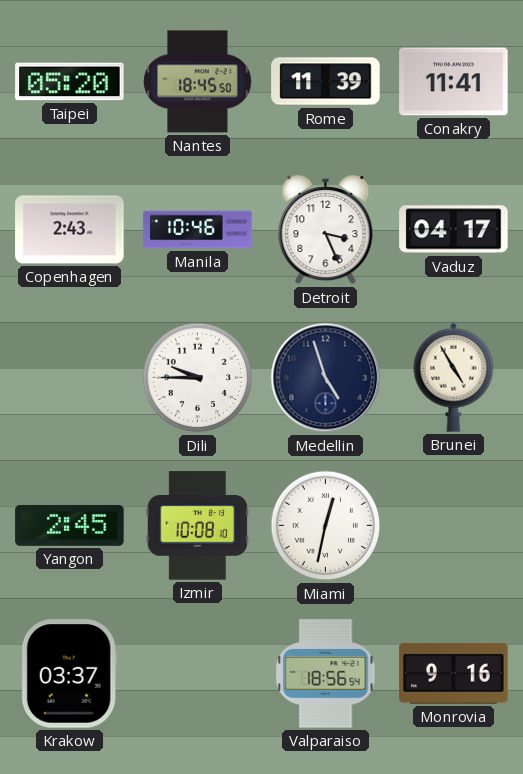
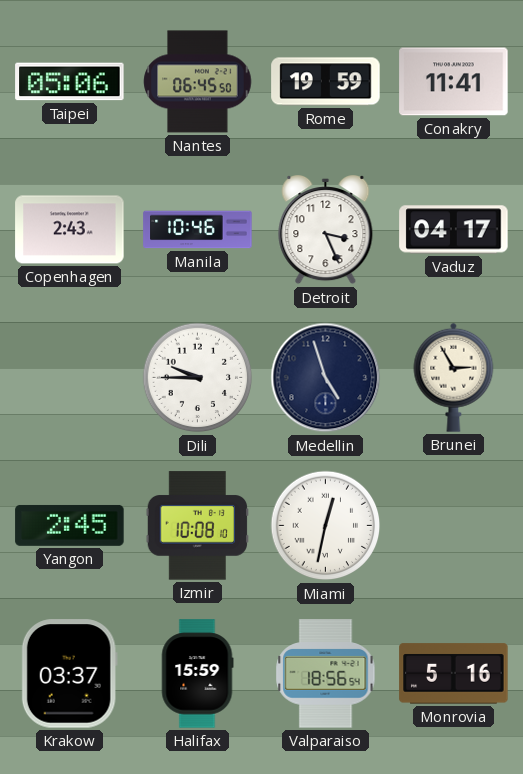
Taipei: 05:20 -> 05:06 (70, 82)
Nantes: 18:45 -> 06:45 (198, 82)
Rome: 11:39 -> 19:59 (326, 82)
Brunei: 4:55 -> 2:55 (454, 377)
Halifax: none -> 15:59 (197, 674)
Monrovia: 9:16 -> 5:16 (454, 674)
